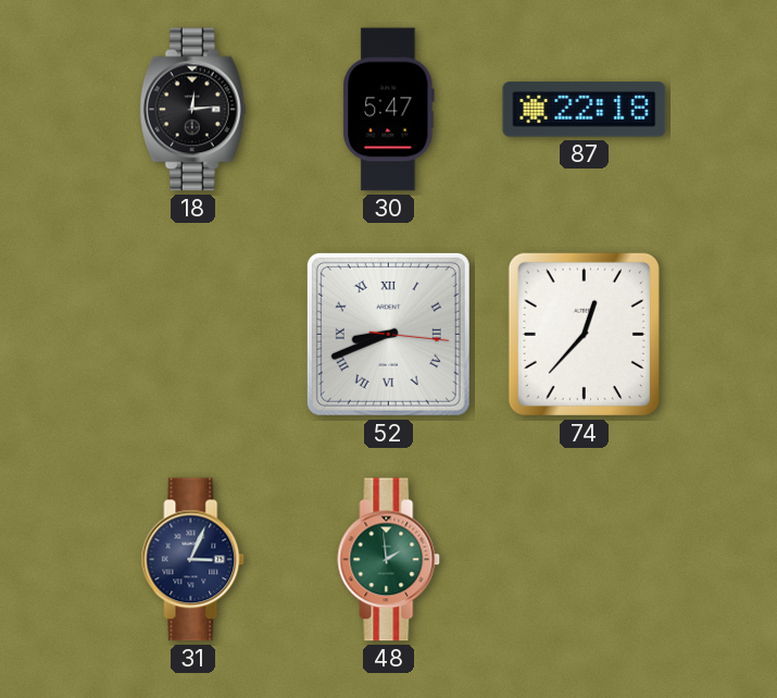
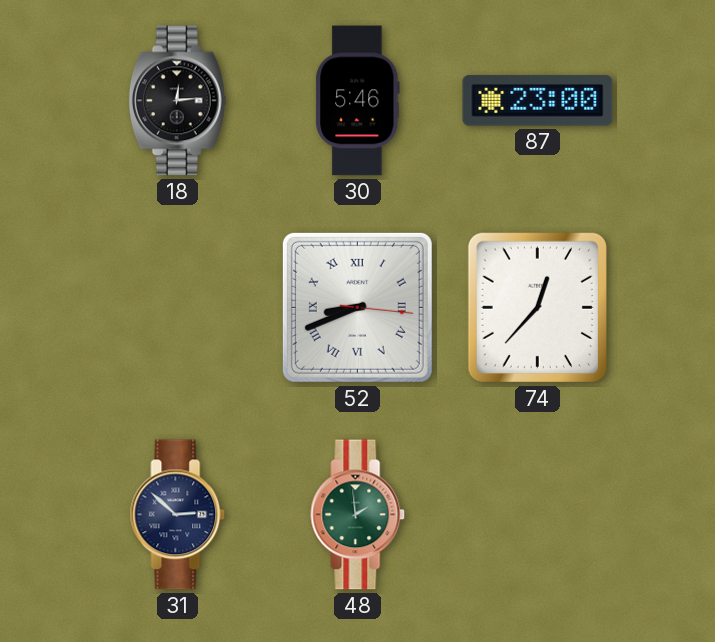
30: 5:47 -> 5:46 (358, 101)
87: 22:18 -> 23:00 (538, 101)
31: 3:04 -> 2:52 (178, 515)
